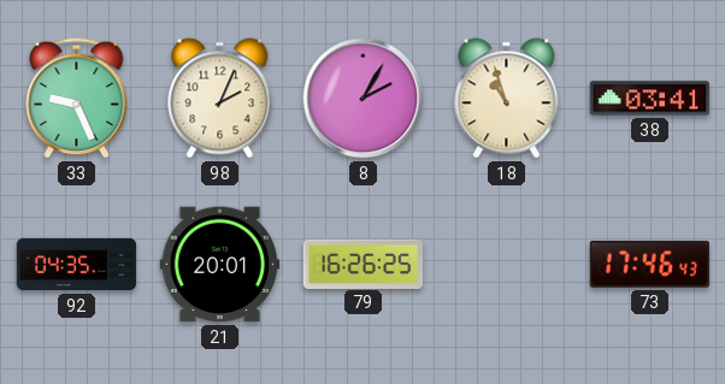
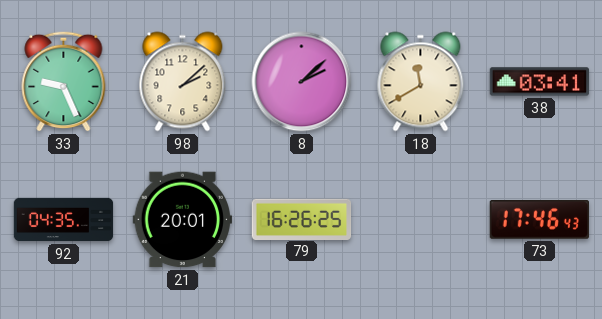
98: 2:04 -> 2:08 (183, 82)
8: 2:05 -> 2:08 (302, 82)
18: 10:57 -> 11:40 (421, 82)
